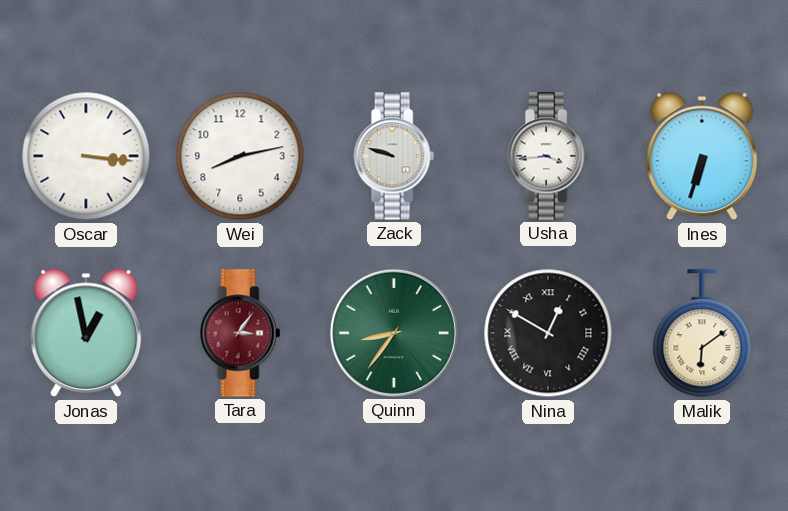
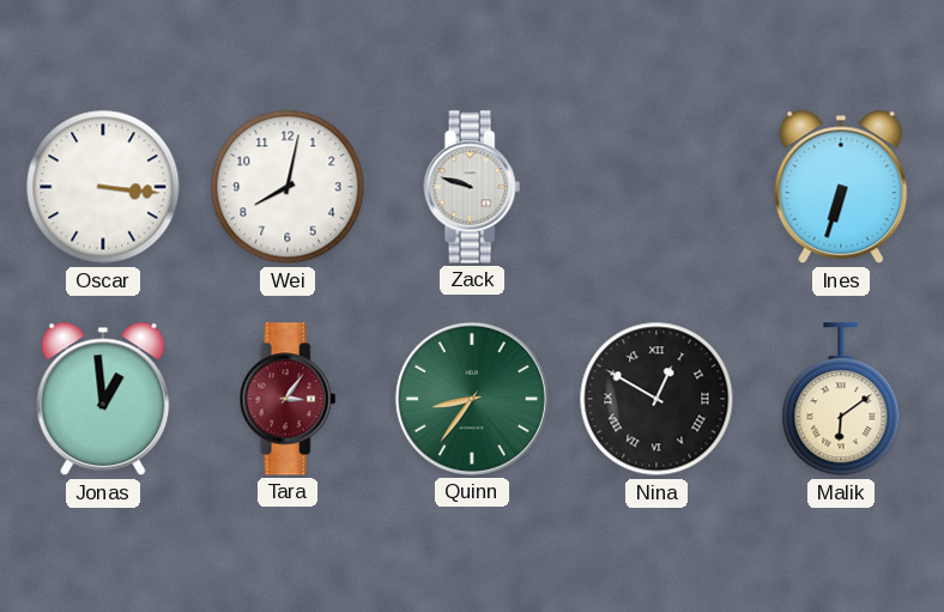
Wei: 8:13 -> 8:02 (288, 187)
Usha: 3:44 -> none (548, 156)
Jonas: 12:58 -> 12:59 (103, 399)
